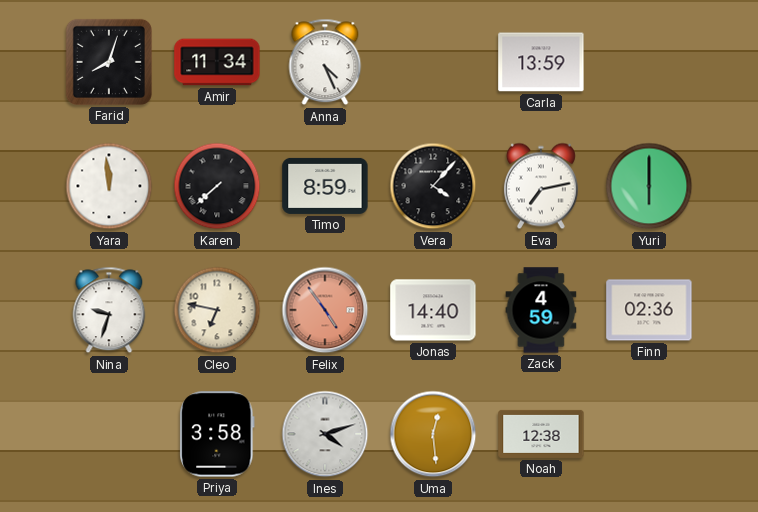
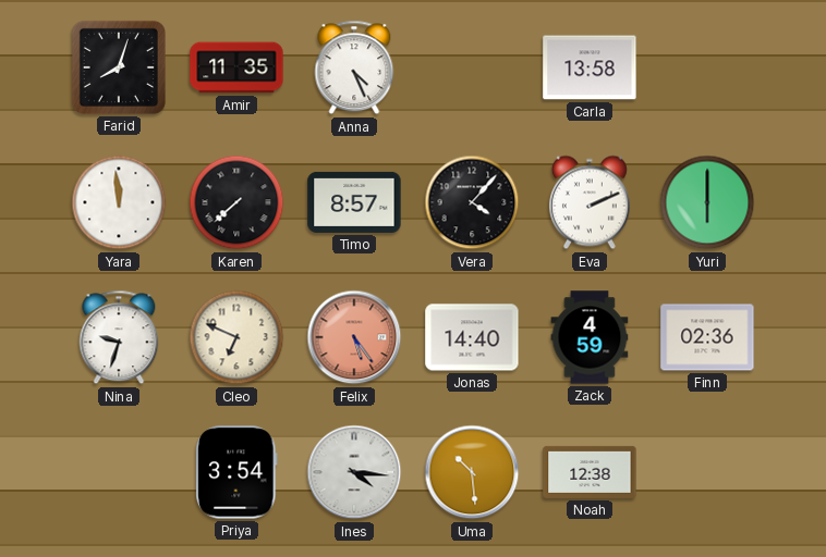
Amir: 11:34 -> 11:35 (236, 67)
Carla: 13:59 -> 13:58 (590, 67)
Timo: 8:59 -> 8:57 (354, 202)
Eva: 7:13 -> 2:11 (590, 202)
Cleo: 6:47 -> 6:49 (236, 337)
Felix: 4:54 -> 5:24 (354, 337)
Priya: 3:58 -> 3:54 (236, 472)
Ines: 4:12 -> 4:16 (354, 472)
Uma: 12:29 -> 10:29 (472, 472)
